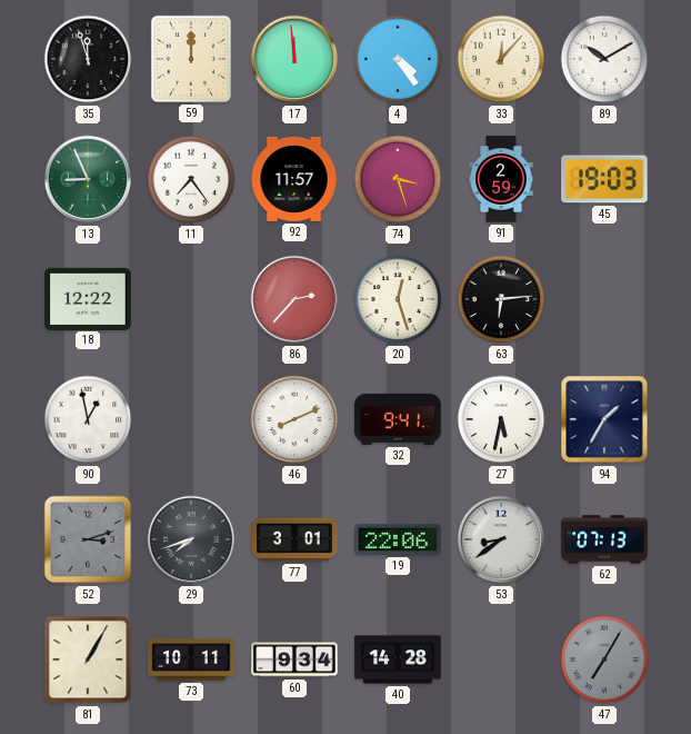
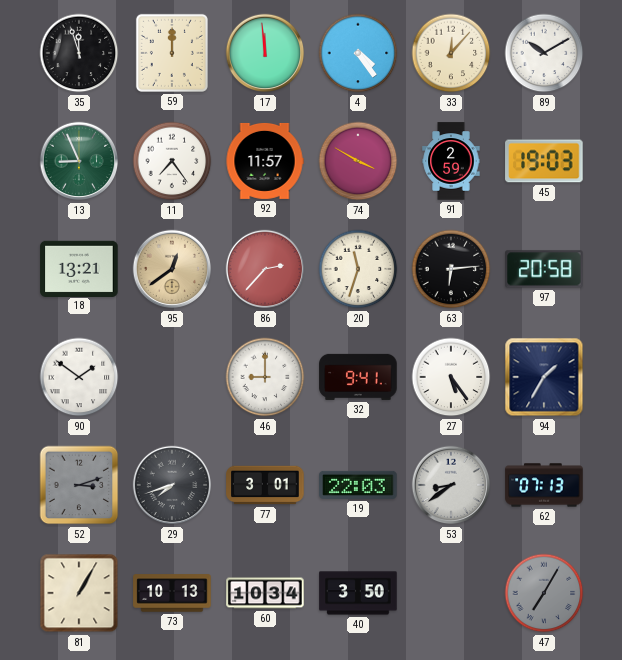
74: 3:27 -> 3:50 (358, 161)
18: 12:22 -> 13:21 (79, 268)
95: none -> 12:39 (172, 269)
20: 12:27 -> 11:33 (358, 269)
97: none -> 20:58 (544, 269)
90: 12:58 -> 1:51 (79, 377)
46: 8:11 -> 9:00 (265, 377)
27: 5:32 -> 5:24 (451, 377)
19: 22:06 -> 22:03 (358, 485)
73: 10:11 -> 10:13 (172, 593)
60: 9:34 -> 10:34 (265, 593)
40: 14:28 -> 3:50 (358, 593)
